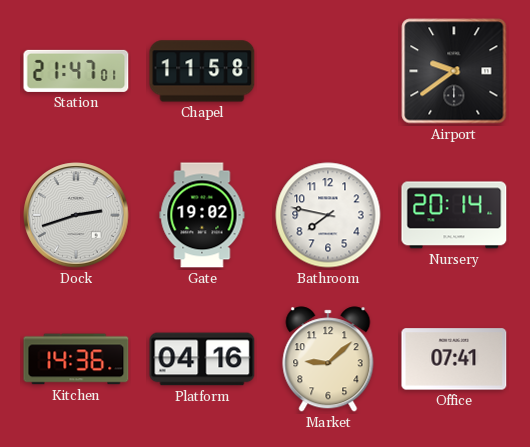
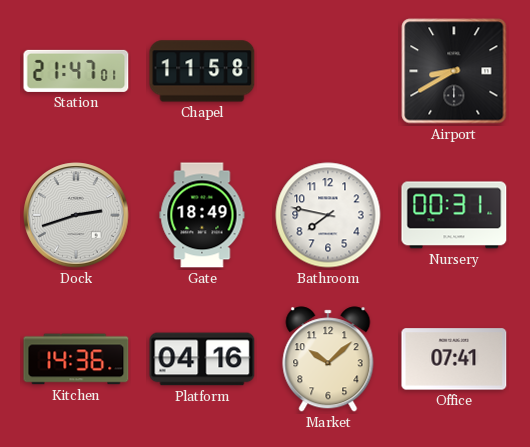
Airport: 9:39 -> 8:40 (454, 71)
Gate: 19:02 -> 18:49 (202, 215)
Nursery: 20:14 -> 00:31 (454, 215)
Market: 9:08 -> 10:08 (328, 359)
